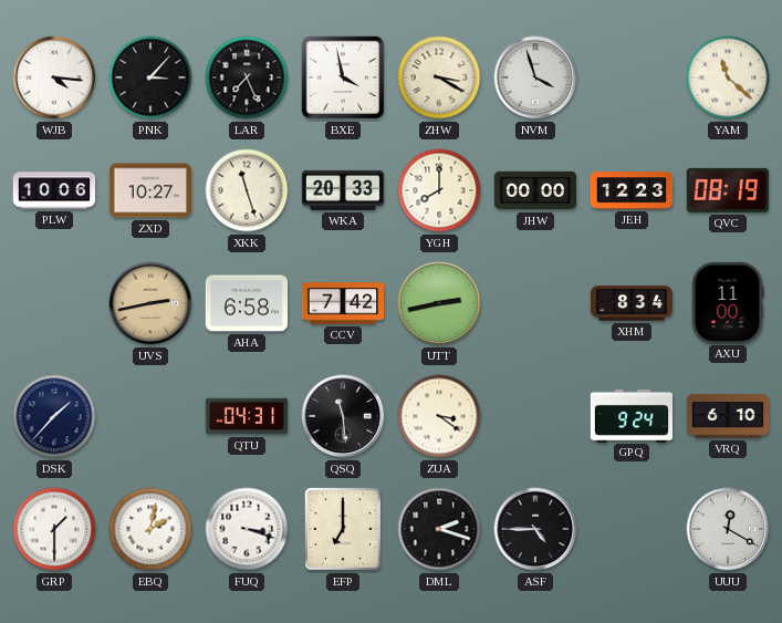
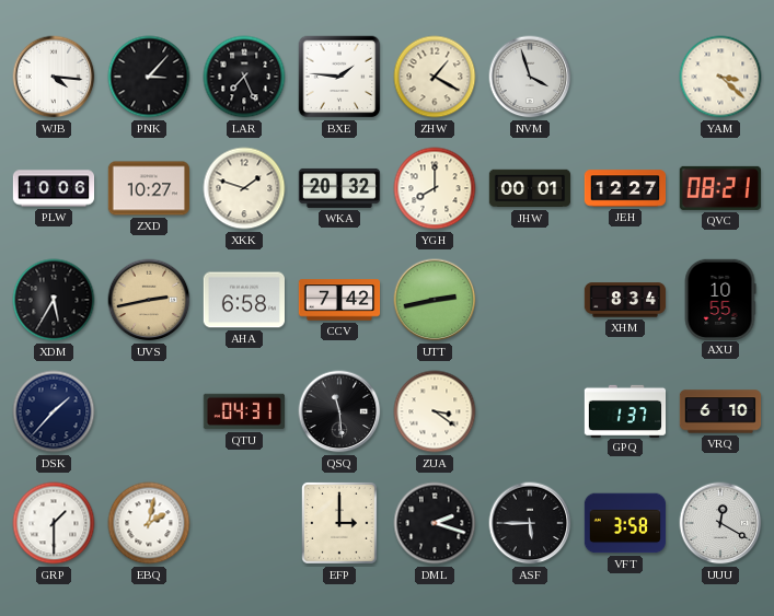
BXE: 3:58 -> 1:46 (339, 77)
ZHW: 3:20 -> 1:20 (435, 77)
YAM: 11:22 -> 3:22 (720, 77)
XKK: 11:27 -> 1:48 (244, 188)
WKA: 20:33 -> 20:32 (339, 188)
JHW: 00:00 -> 00:01 (530, 188)
JEH: 12:23 -> 12:27 (625, 188)
QVC: 08:19 -> 08:21 (720, 188)
XDM: none -> 5:35 (54, 300)
AXU: 11:00 -> 10:55 (720, 299)
GPQ: 9:24 -> 1:37 (625, 410)
FUQ: 3:18 -> none (247, 529)
EFP: 7:00 -> 3:00 (340, 524)
ASF: 4:45 -> 5:45 (530, 523)
VFT: none -> 3:58 (625, 523)
